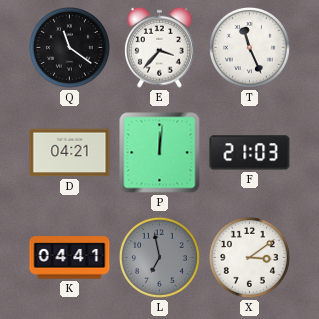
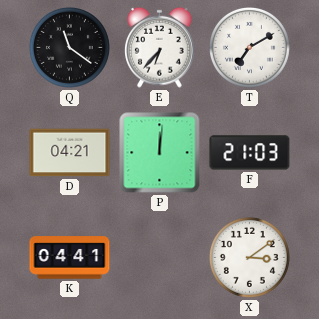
E: 3:37 -> 6:37 (160, 47)
T: 11:26 -> 7:10 (249, 47)
L: 6:58 -> none (159, 257)
